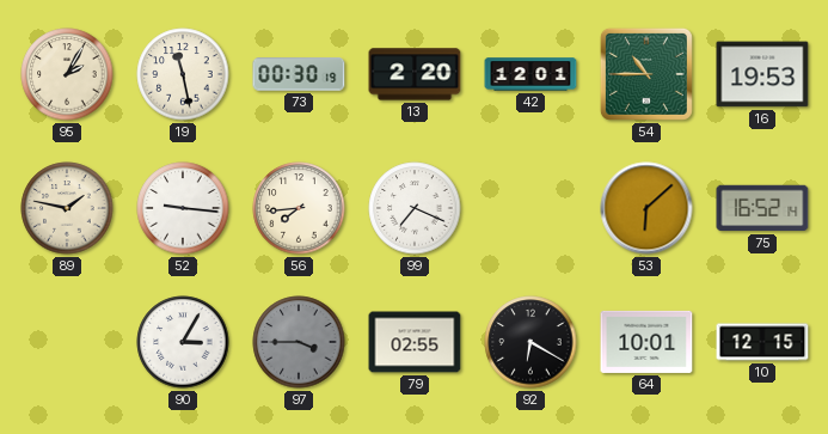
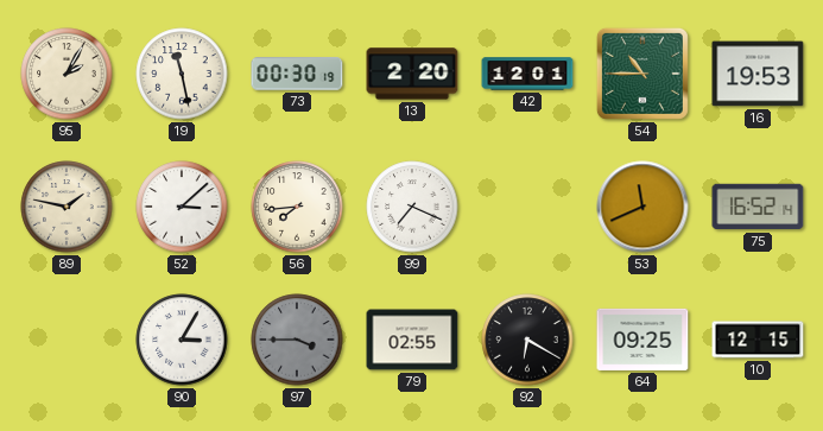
52: 9:16 -> 3:08 (182, 207)
53: 6:08 -> 11:41 (642, 207)
64: 10:01 -> 09:25 (642, 340)
